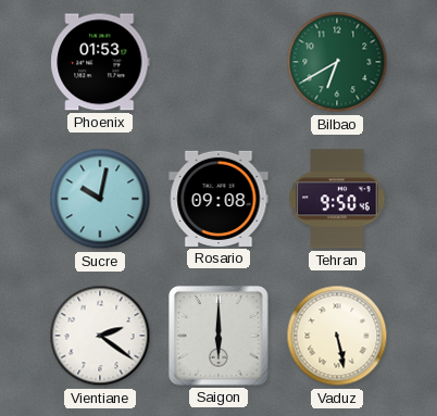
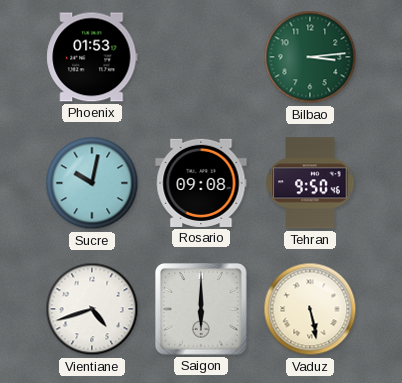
Bilbao: 6:40 -> 3:14 (310, 57)
Vientiane: 2:21 -> 4:42 (92, 309)
